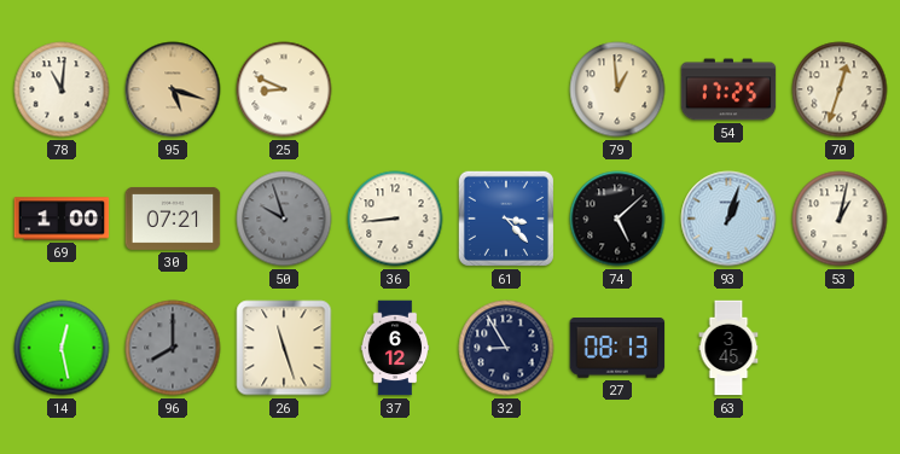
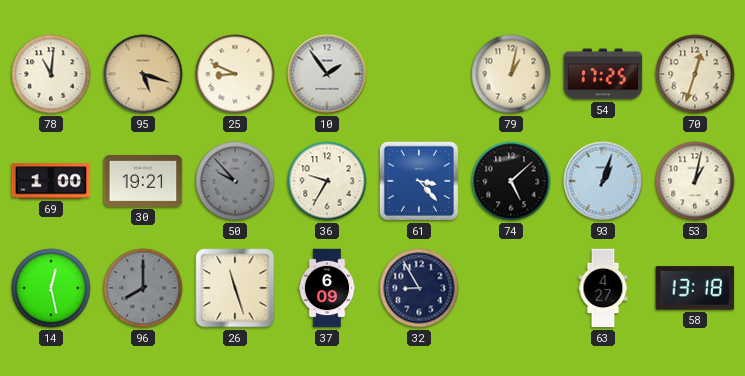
10: none -> 1:54 (327, 74)
79: 12:59 -> 1:02 (511, 74)
30: 07:21 -> 19:21 (143, 181)
50: 9:57 -> 9:53 (235, 181)
36: 8:44 -> 9:35 (327, 181)
37: 6:12 -> 6:09 (327, 288)
27: 08:13 -> none (617, 349)
63: 3:45 -> 4:27 (603, 288)
58: none -> 13:18 (695, 288)
